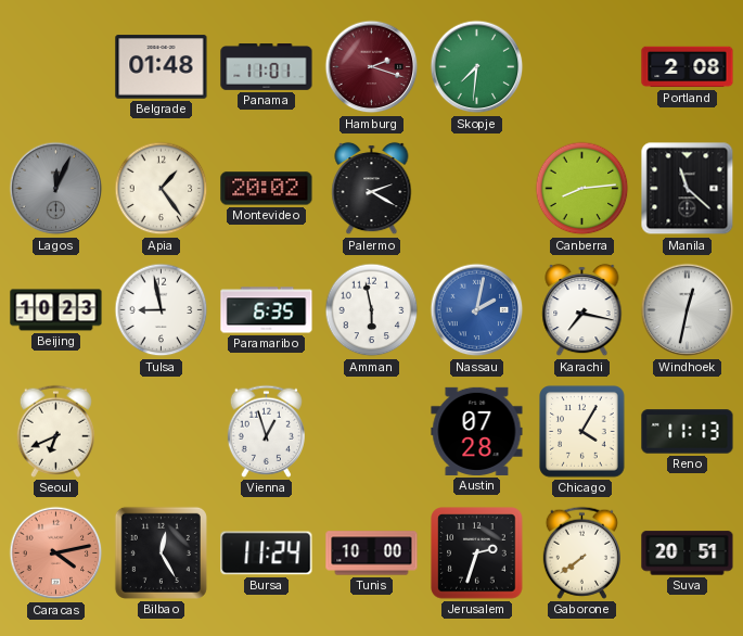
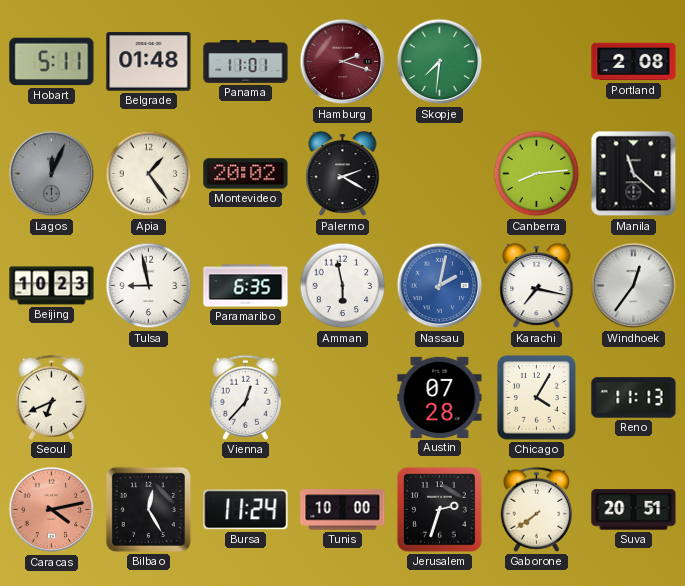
Hobart: none -> 5:11 (52, 62)
Windhoek: 12:32 -> 12:36 (634, 286)
Vienna: 12:57 -> 12:37 (245, 397)
